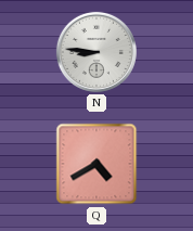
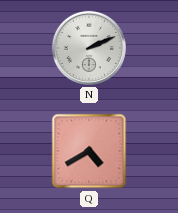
N: 8:46 -> 2:11 (89, 48)
